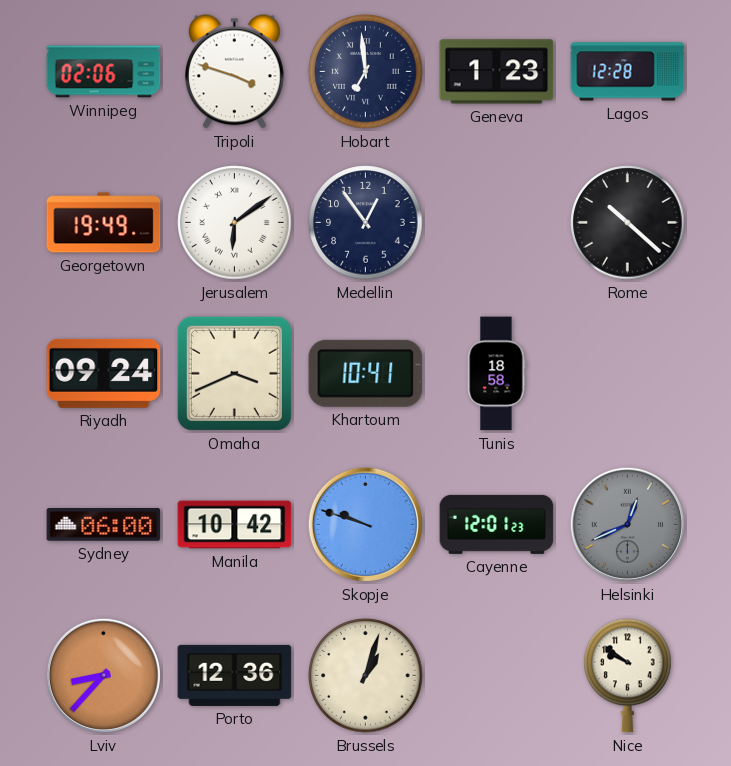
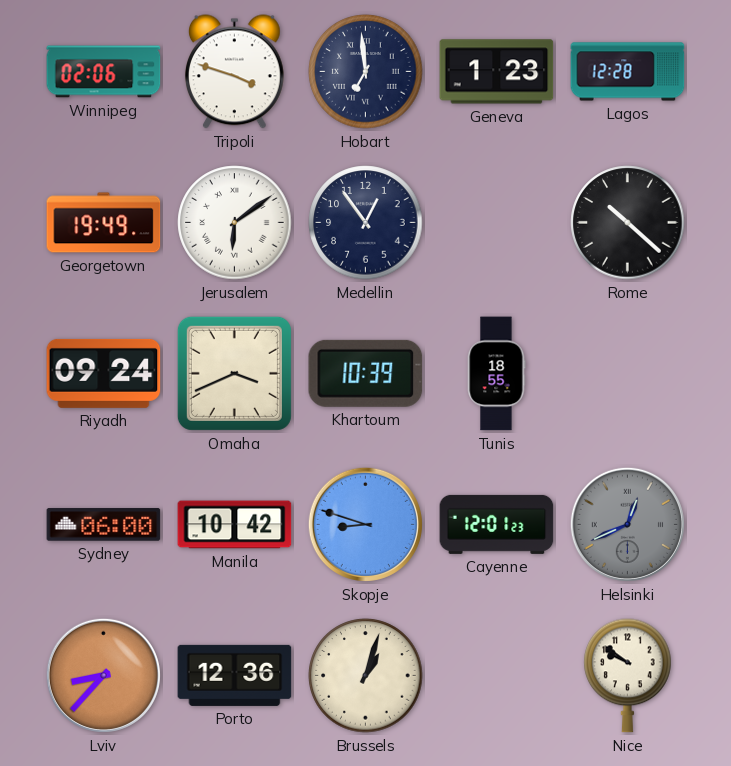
Khartoum: 10:41 -> 10:39 (366, 373)
Tunis: 18:58 -> 18:55 (496, 374)
Skopje: 9:48 -> 8:48 (365, 524)
